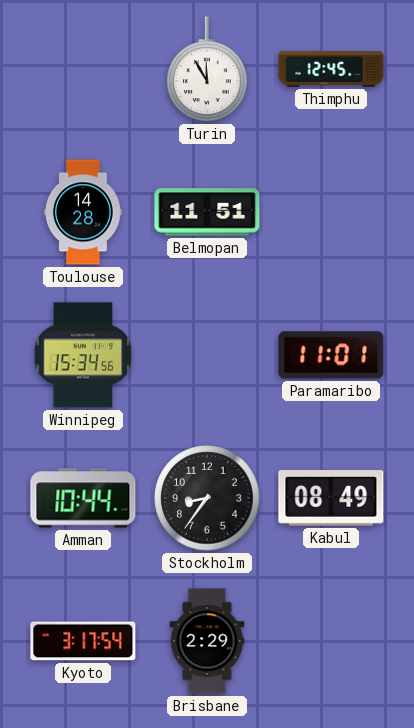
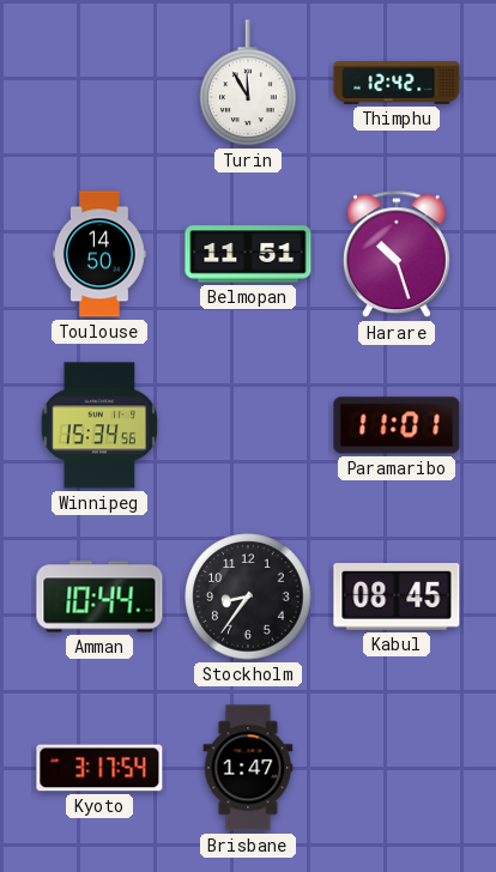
Thimphu: 12:45 -> 12:42 (397, 83)
Toulouse: 14:28 -> 14:50 (99, 254)
Harare: none -> 10:27 (397, 255)
Kabul: 08:49 -> 08:45 (397, 597)
Brisbane: 2:29 -> 1:47 (248, 768)
